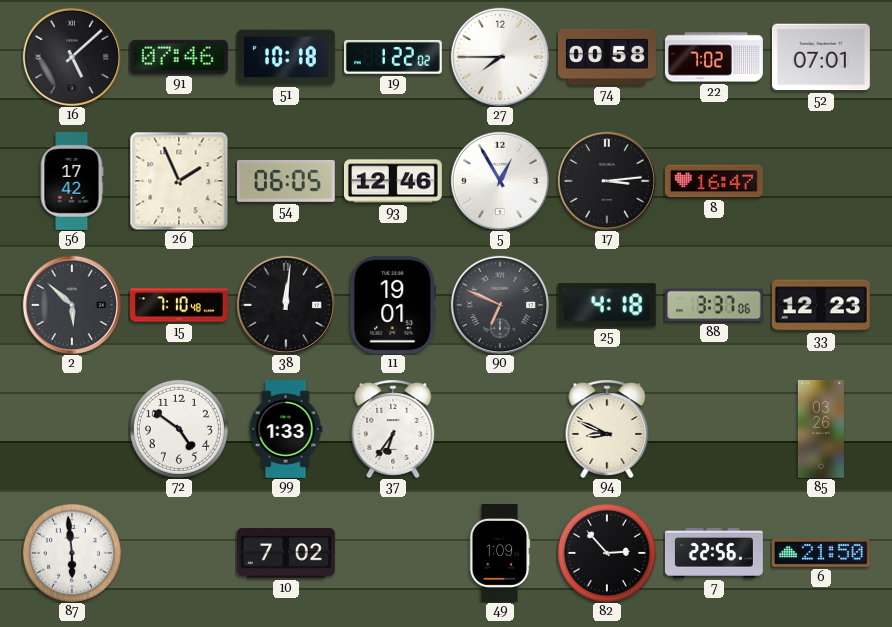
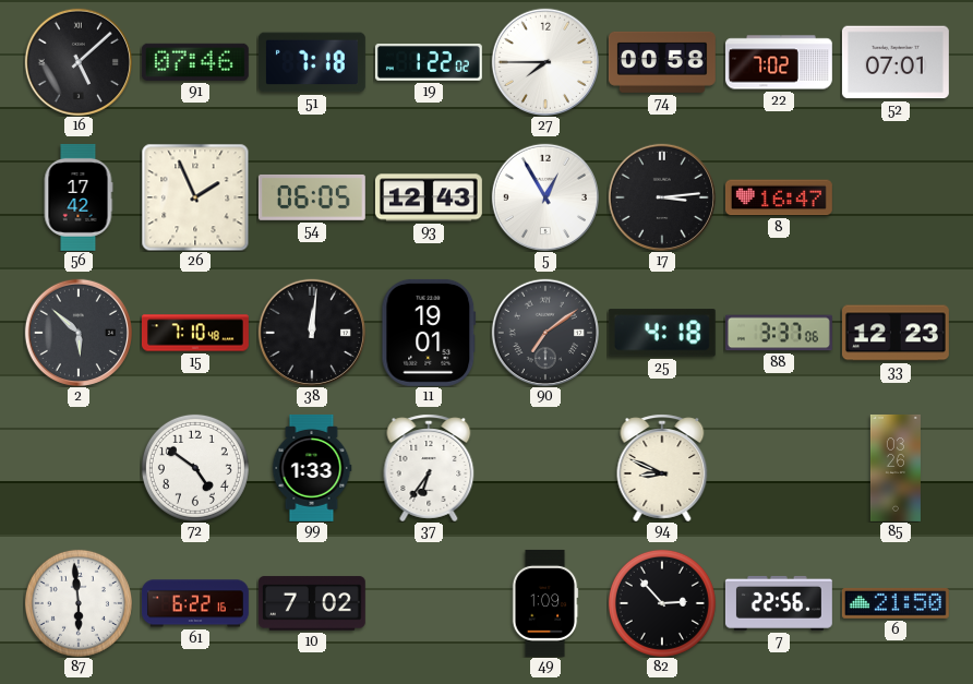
51: 10:18 -> 7:18 (312, 62)
93: 12:46 -> 12:43 (429, 197)
90: 6:49 -> 7:09 (545, 333)
61: none -> 6:22 (195, 603)
